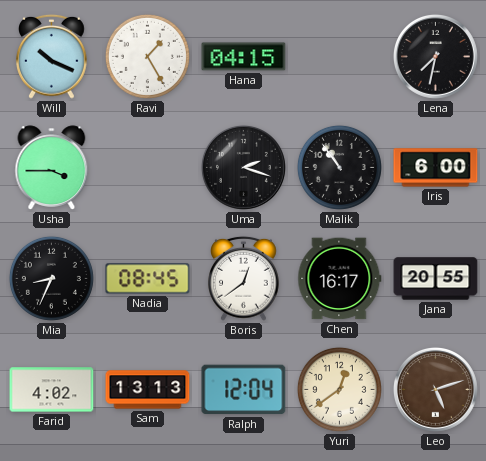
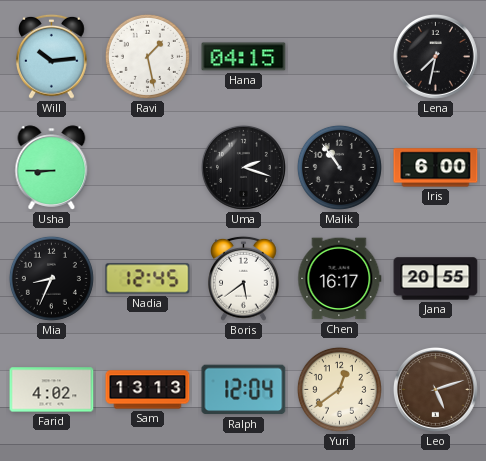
Will: 10:19 -> 10:14 (52, 56)
Ravi: 1:25 -> 1:28 (147, 56)
Usha: 3:45 -> 8:45 (52, 168)
Nadia: 08:45 -> 12:45 (148, 279)
Boris: 12:39 -> 5:39 (244, 278)
